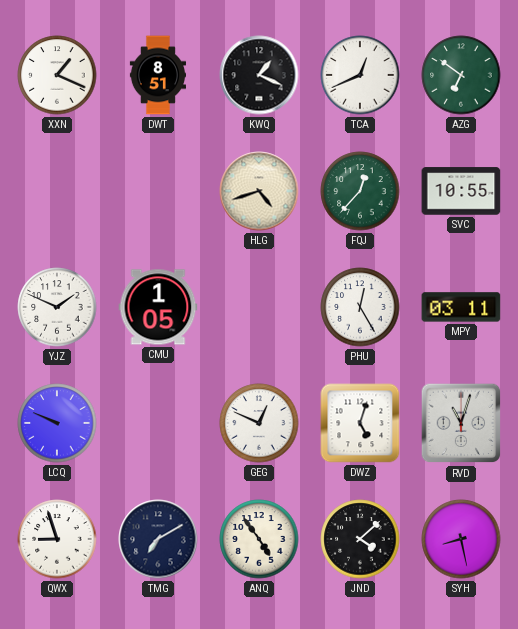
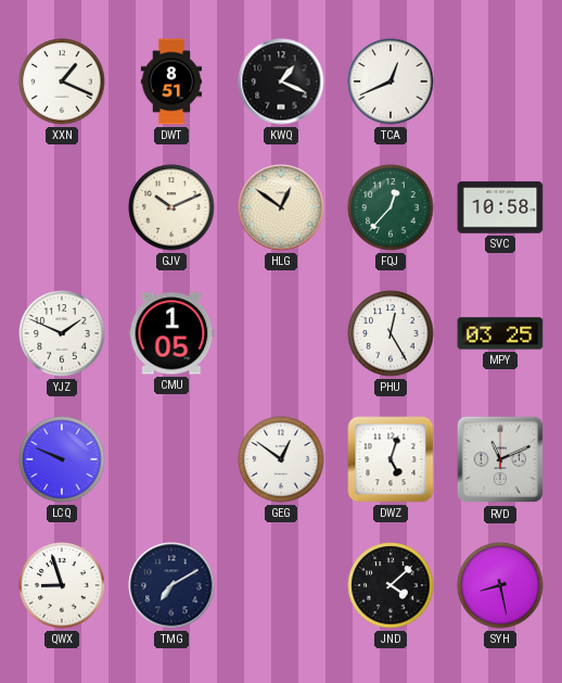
AZG: 6:51 -> none (461, 75)
GJV: none -> 10:11 (171, 207)
HLG: 4:42 -> 12:51 (281, 207)
SVC: 10:55 -> 10:58 (500, 207)
MPY: 03:11 -> 03:25 (500, 333)
GEG: 12:49 -> 12:51 (281, 459)
RVD: 11:03 -> 11:11 (500, 459)
ANQ: 4:54 -> none (259, 539)
